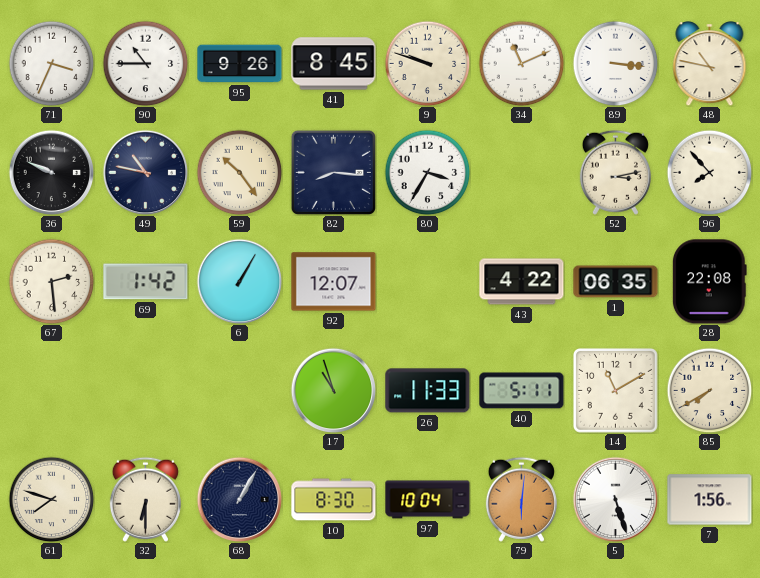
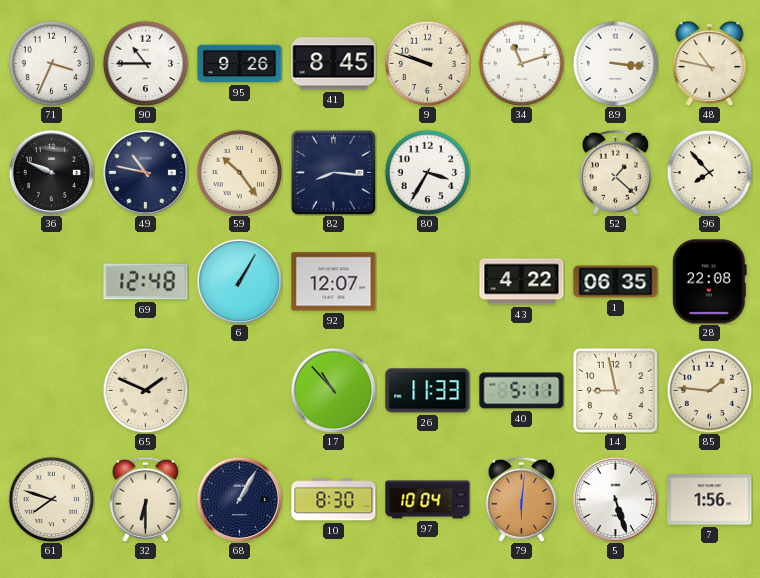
34: 11:11 -> 11:12 (521, 63)
52: 3:13 -> 1:22 (615, 172)
67: 2:29 -> none (51, 281)
69: 1:42 -> 12:48 (146, 282)
65: none -> 1:49 (145, 390)
17: 10:57 -> 10:53 (333, 390)
14: 11:10 -> 8:58 (615, 390)
85: 7:40 -> 1:46 (709, 390)
